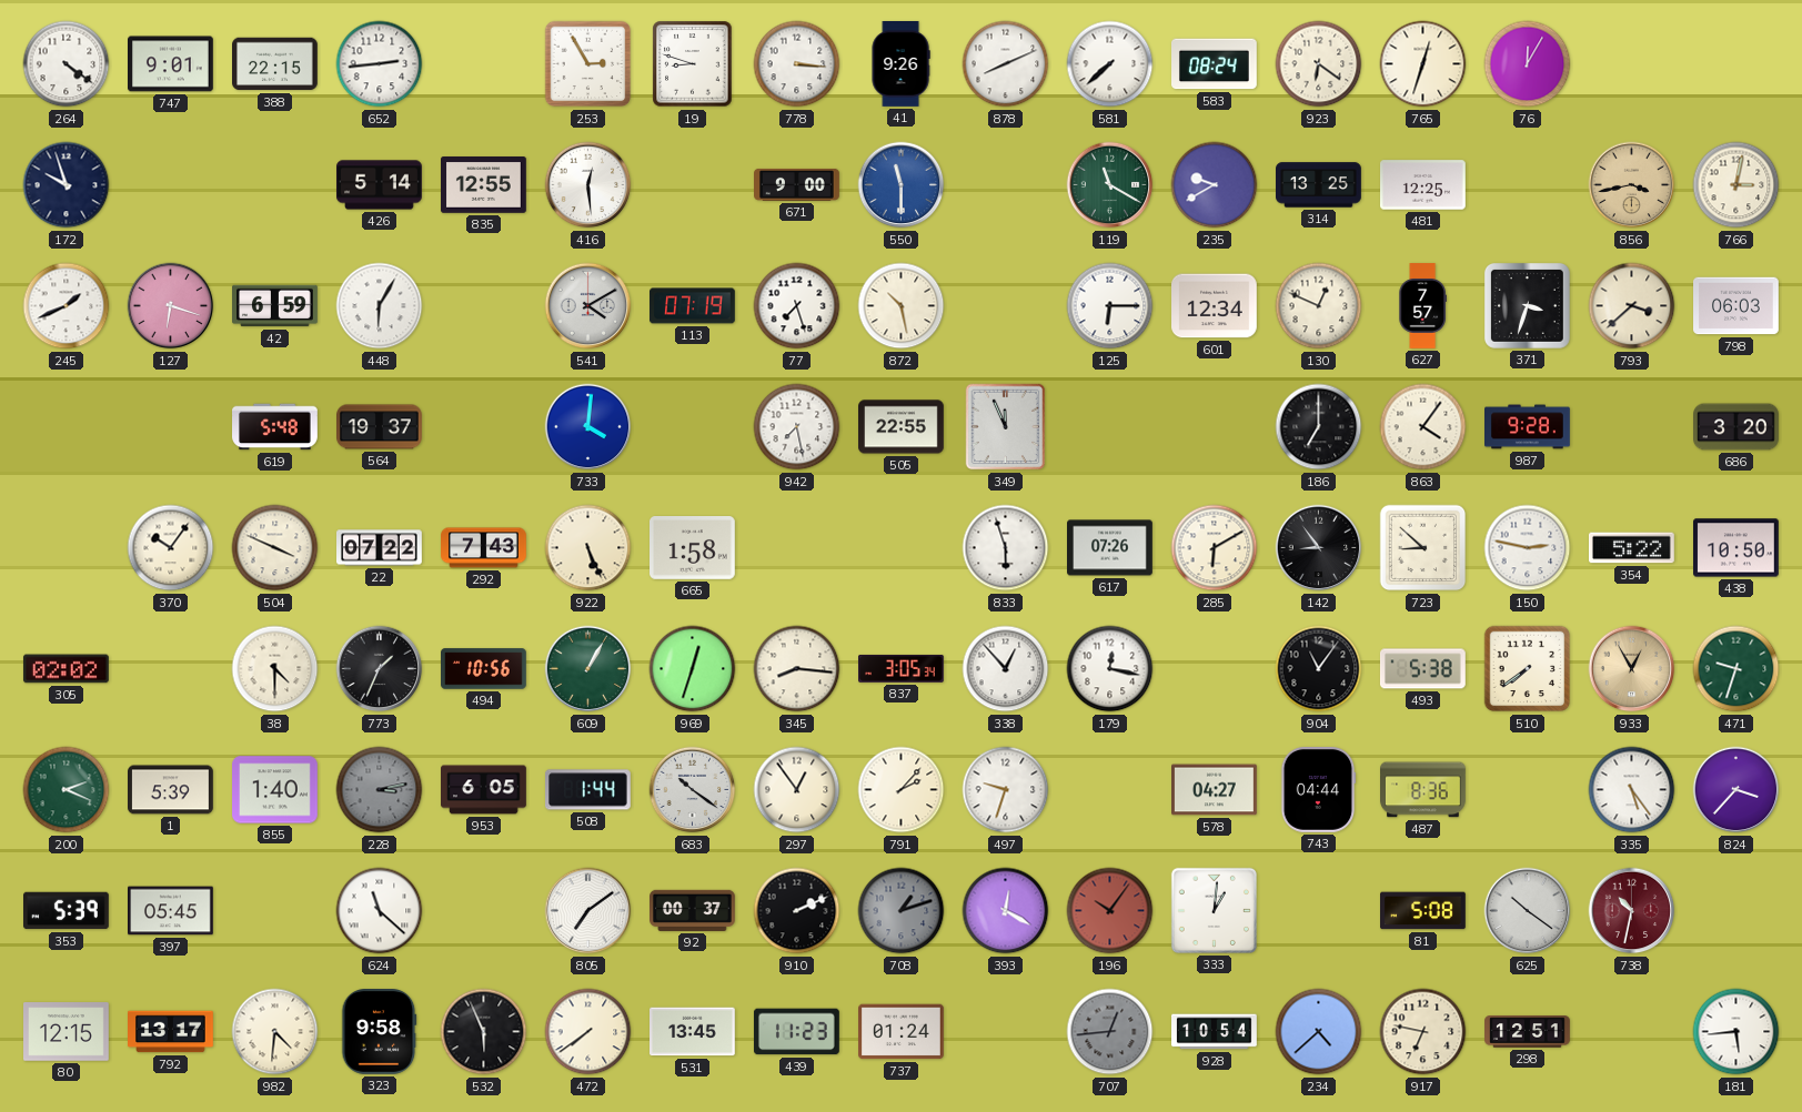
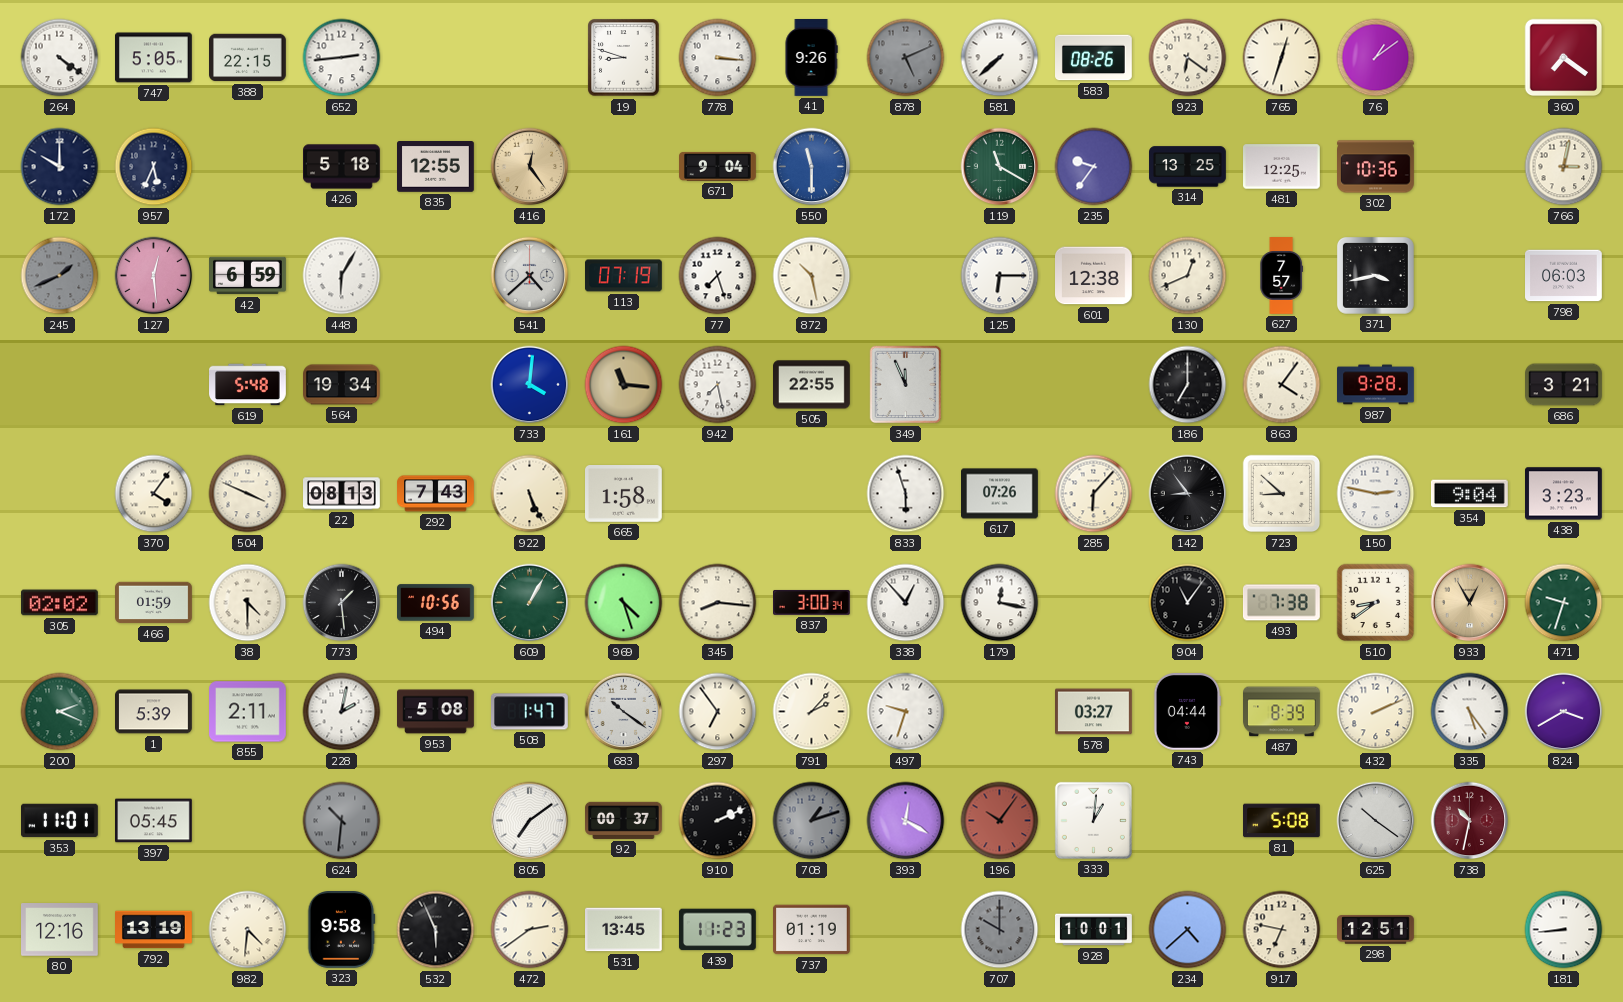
747: 9:01 -> 5:05 (154, 58)
253: 2:55 -> none (588, 64)
878: 8:11 -> 5:11 (906, 58)
878 dial: white -> grey (906, 58)
583: 08:24 -> 08:26 (1094, 58)
76: 12:05 -> 1:09 (1376, 58)
360: none -> 7:21 (1564, 58)
172: 9:57 -> 10:00 (60, 167)
957: none -> 5:34 (154, 167)
426: 5:14 -> 5:18 (342, 167)
416: 12:29 -> 12:24 (530, 167)
416 dial: white -> champagne (530, 167)
671: 9:00 -> 9:04 (718, 166)
235: 9:40 -> 9:36 (1094, 167)
302: none -> 10:36 (1376, 167)
856: 3:43 -> none (1632, 185)
245 dial: white -> grey (60, 276)
127: 6:18 -> 12:29 (154, 276)
541: 4:10 -> 4:38 (530, 276)
601: 12:34 -> 12:38 (1094, 276)
130: 12:49 -> 12:41 (1188, 276)
371: 3:33 -> 3:43 (1375, 275)
793: 3:38 -> none (1632, 306)
564: 19:37 -> 19:34 (342, 385)
161: none -> 11:16 (624, 385)
686: 3:20 -> 3:21 (1564, 385)
370: 10:06 -> 4:06 (154, 494)
22: 07:22 -> 08:13 (342, 494)
285: 6:10 -> 6:07 (1094, 494)
354: 5:22 -> 9:04 (1470, 494)
438: 10:50 -> 3:23 (1564, 494)
466: none -> 01:59 (154, 603)
773: 1:34 -> 1:29 (342, 603)
969: 12:33 -> 4:27 (624, 603)
837: 3:05 -> 3:00 (812, 603)
493: 5:38 -> 7:38 (1281, 603)
510: 7:39 -> 8:39 (1376, 603)
855: 1:40 -> 2:11 (248, 712)
228: 3:13 -> 2:02 (342, 712)
228 dial: grey -> white (342, 712)
953: 6:05 -> 5:08 (436, 712)
508: 1:44 -> 1:47 (530, 712)
297: 12:54 -> 6:54 (718, 712)
578: 04:27 -> 03:27 (1094, 712)
487: 8:36 -> 8:39 (1282, 712)
432: none -> 2:11 (1376, 712)
824: 3:37 -> 3:40 (1564, 712)
353: 5:39 -> 11:01 (60, 821)
624: 11:22 -> 10:31 (342, 821)
624 dial: white -> grey (342, 821)
80: 12:15 -> 12:16 (60, 930)
792: 13:17 -> 13:19 (154, 930)
472: 7:39 -> 2:39 (530, 930)
737: 01:24 -> 01:19 (812, 930)
707: 12:44 -> 10:00 (1000, 930)
928: 10:54 -> 10:01 (1094, 930)
181: 5:44 -> 8:44 (1564, 930)
